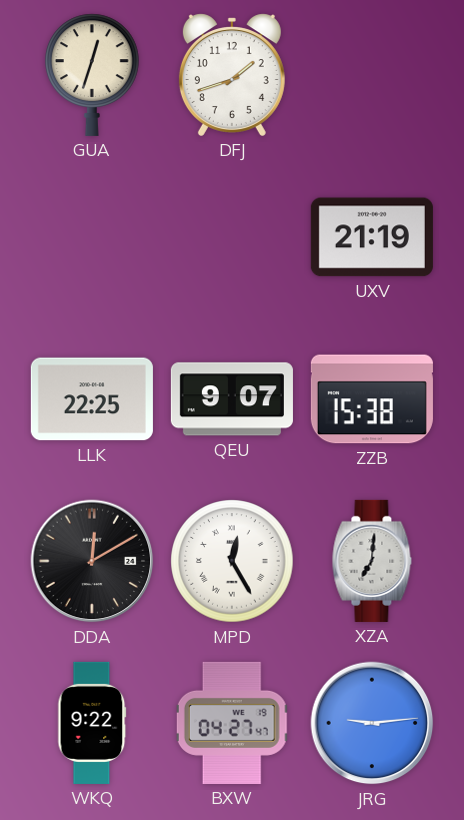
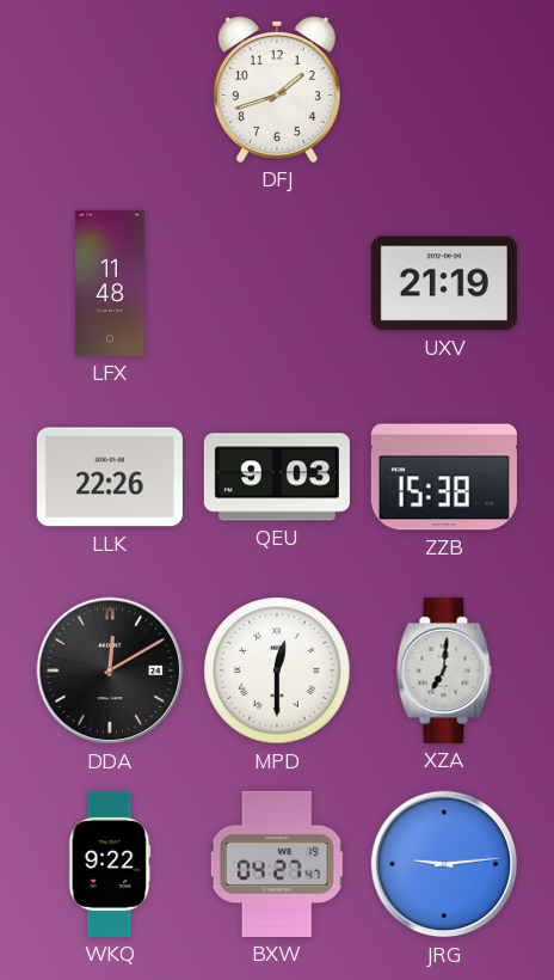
GUA: 12:33 -> none (93, 75)
LFX: none -> 11:48 (110, 283)
LLK: 22:25 -> 22:26 (110, 477)
QEU: 9:07 -> 9:03 (277, 477)
MPD: 12:25 -> 12:30 (277, 670)
